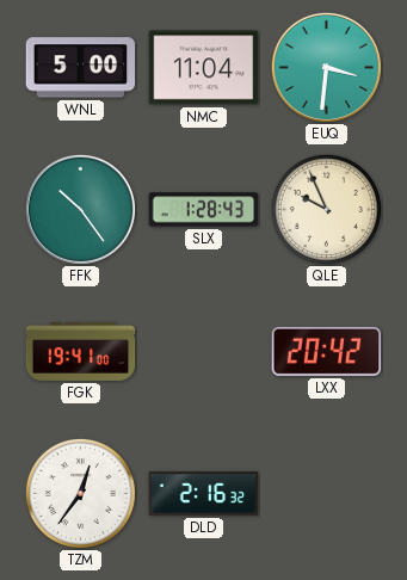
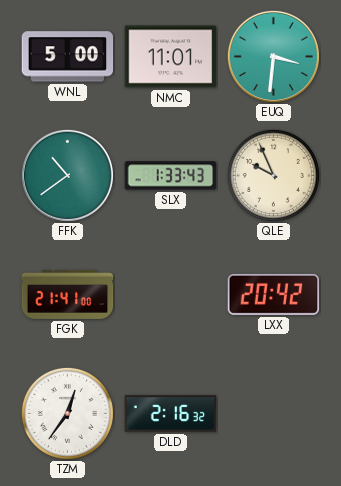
NMC: 11:04 -> 11:01 (171, 57)
FFK: 10:24 -> 10:39 (67, 175)
SLX: 1:28 -> 1:33 (171, 176)
FGK: 19:41 -> 21:41 (68, 294)
